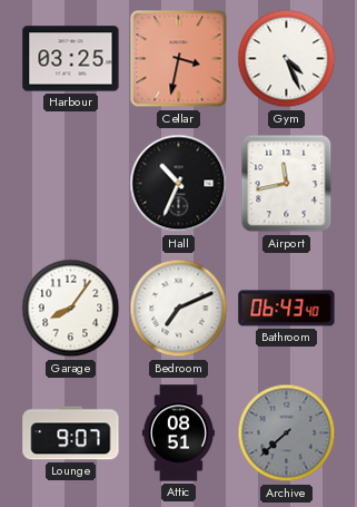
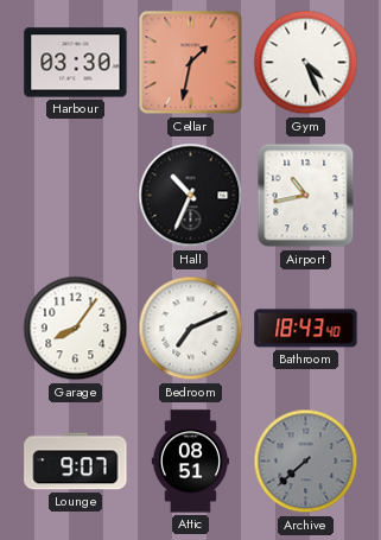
Harbour: 03:25 -> 03:30 (76, 63)
Cellar: 3:32 -> 1:32 (191, 63)
Airport: 11:43 -> 10:43 (306, 196)
Bathroom: 06:43 -> 18:43 (306, 329)
